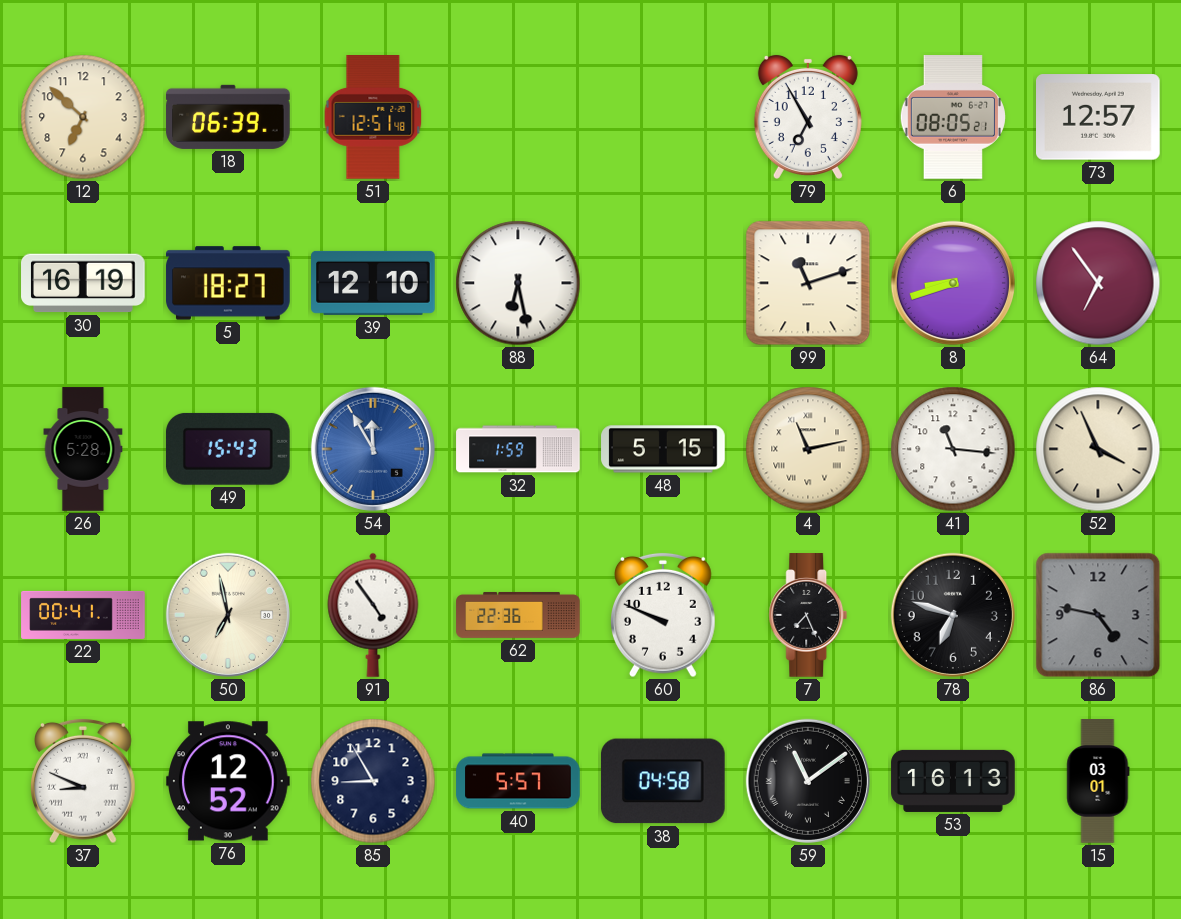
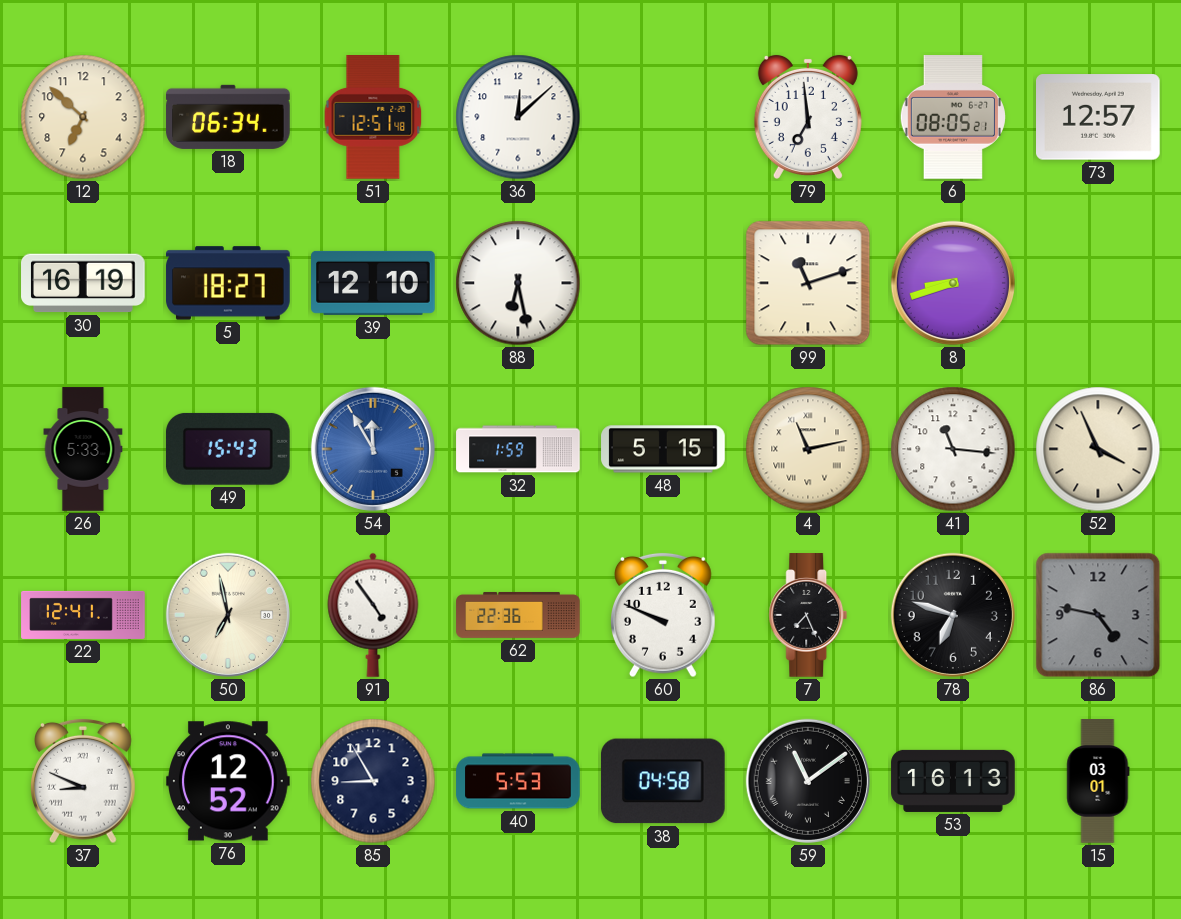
18: 06:39 -> 06:34 (228, 117)
36: none -> 12:08 (518, 117)
79: 6:55 -> 6:59 (808, 117)
64: 6:54 -> none (1098, 283)
26: 5:28 -> 5:33 (83, 449)
22: 00:41 -> 12:41 (83, 615)
40: 5:57 -> 5:53 (518, 781)
